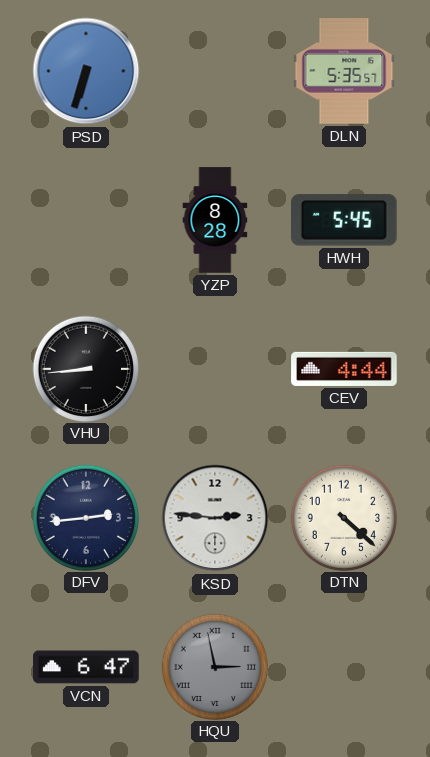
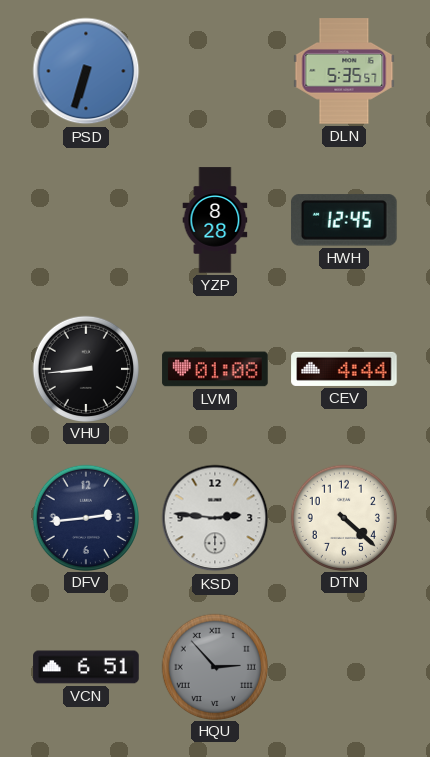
HWH: 5:45 -> 12:45 (344, 220)
LVM: none -> 01:08 (215, 369)
VCN: 6:47 -> 6:51 (86, 667)
HQU: 2:58 -> 2:53 (214, 666)
